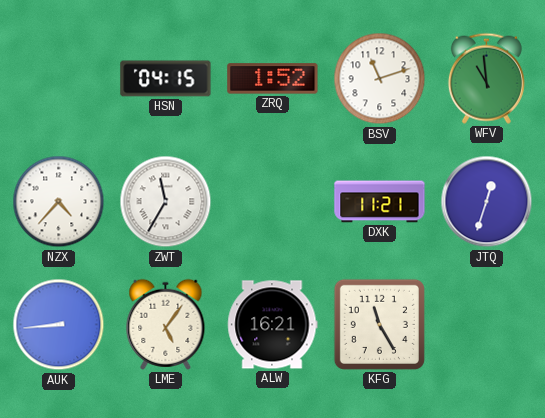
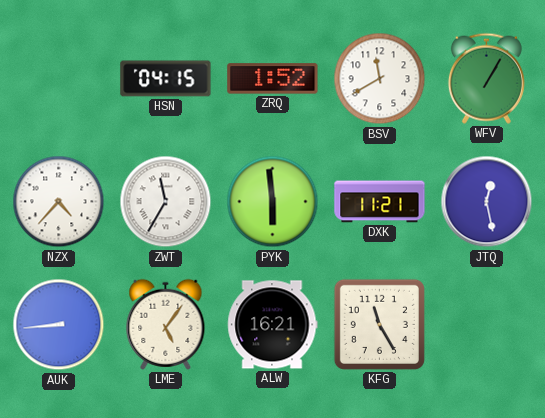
BSV: 11:12 -> 11:40 (380, 79)
WFV: 10:59 -> 1:05 (486, 78)
PYK: none -> 5:59 (273, 202)
JTQ: 12:33 -> 12:28 (487, 202)
